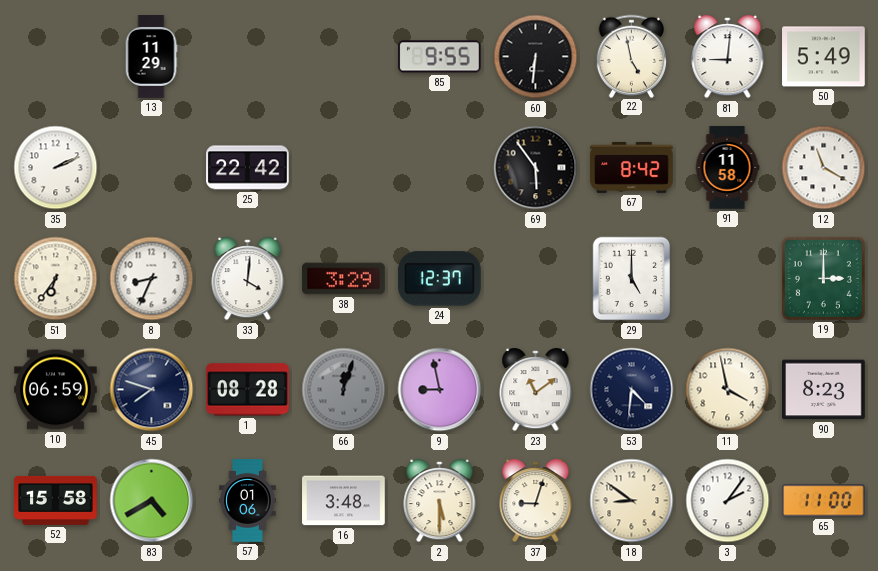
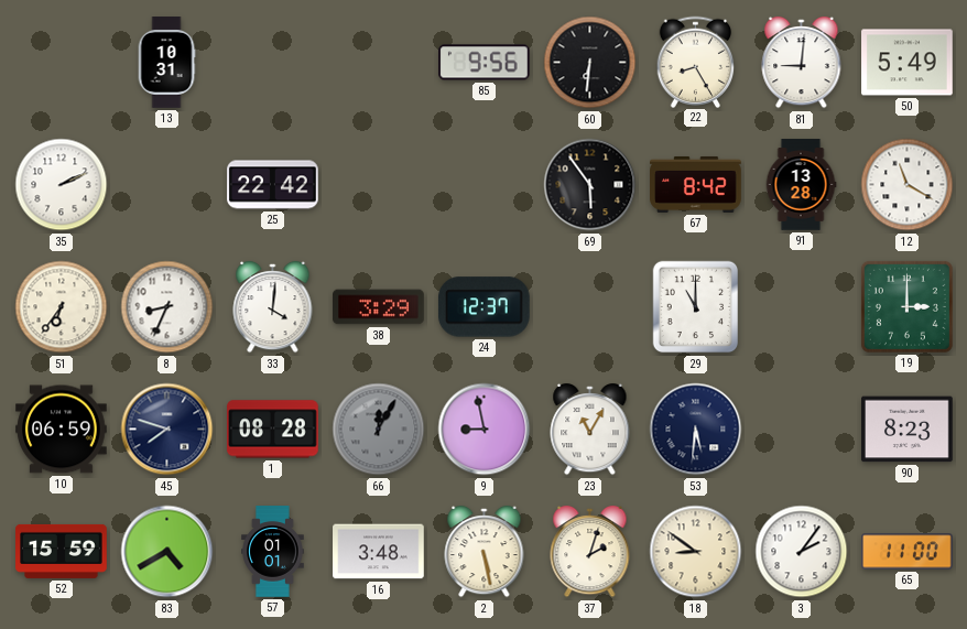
13: 11:29 -> 10:31 (166, 63)
85: 9:55 -> 9:56 (485, 63)
22: 4:58 -> 8:25 (696, 62)
91: 11:58 -> 13:28 (801, 185)
29: 5:00 -> 11:00 (696, 307)
66: 12:03 -> 12:05 (379, 430)
23: 11:09 -> 11:05 (590, 430)
53: 4:31 -> 5:31 (696, 430)
11: 3:58 -> none (728, 390)
52: 15:58 -> 15:59 (62, 551)
57: 01:06 -> 01:01 (273, 552)
2: 5:30 -> 5:28 (485, 552)
37: 9:03 -> 2:03 (590, 552)
